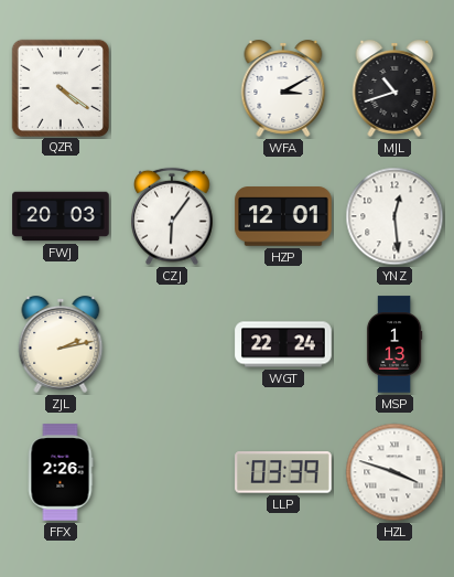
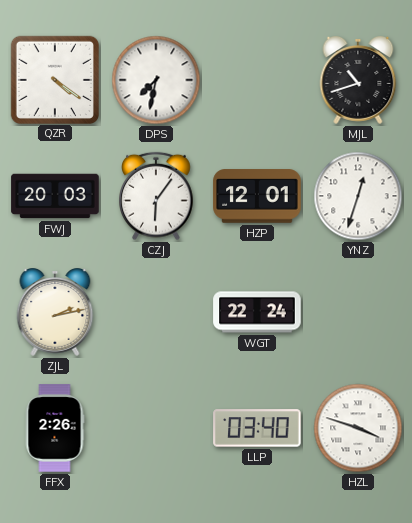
DPS: none -> 7:32 (156, 80)
WFA: 3:10 -> none (283, 89)
YNZ: 12:29 -> 12:33 (358, 196)
MSP: 1:13 -> none (394, 344)
LLP: 03:39 -> 03:40 (257, 428)
